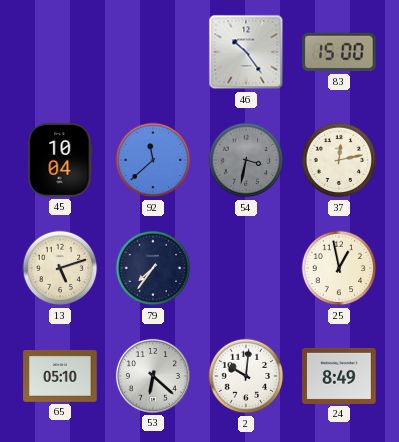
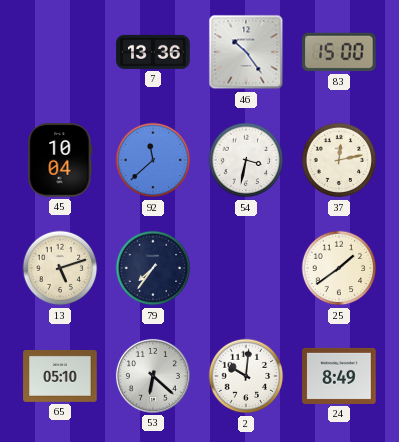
7: none -> 13:36 (153, 52)
54 dial: grey -> white (246, 160)
25: 12:58 -> 1:39 (339, 268)
